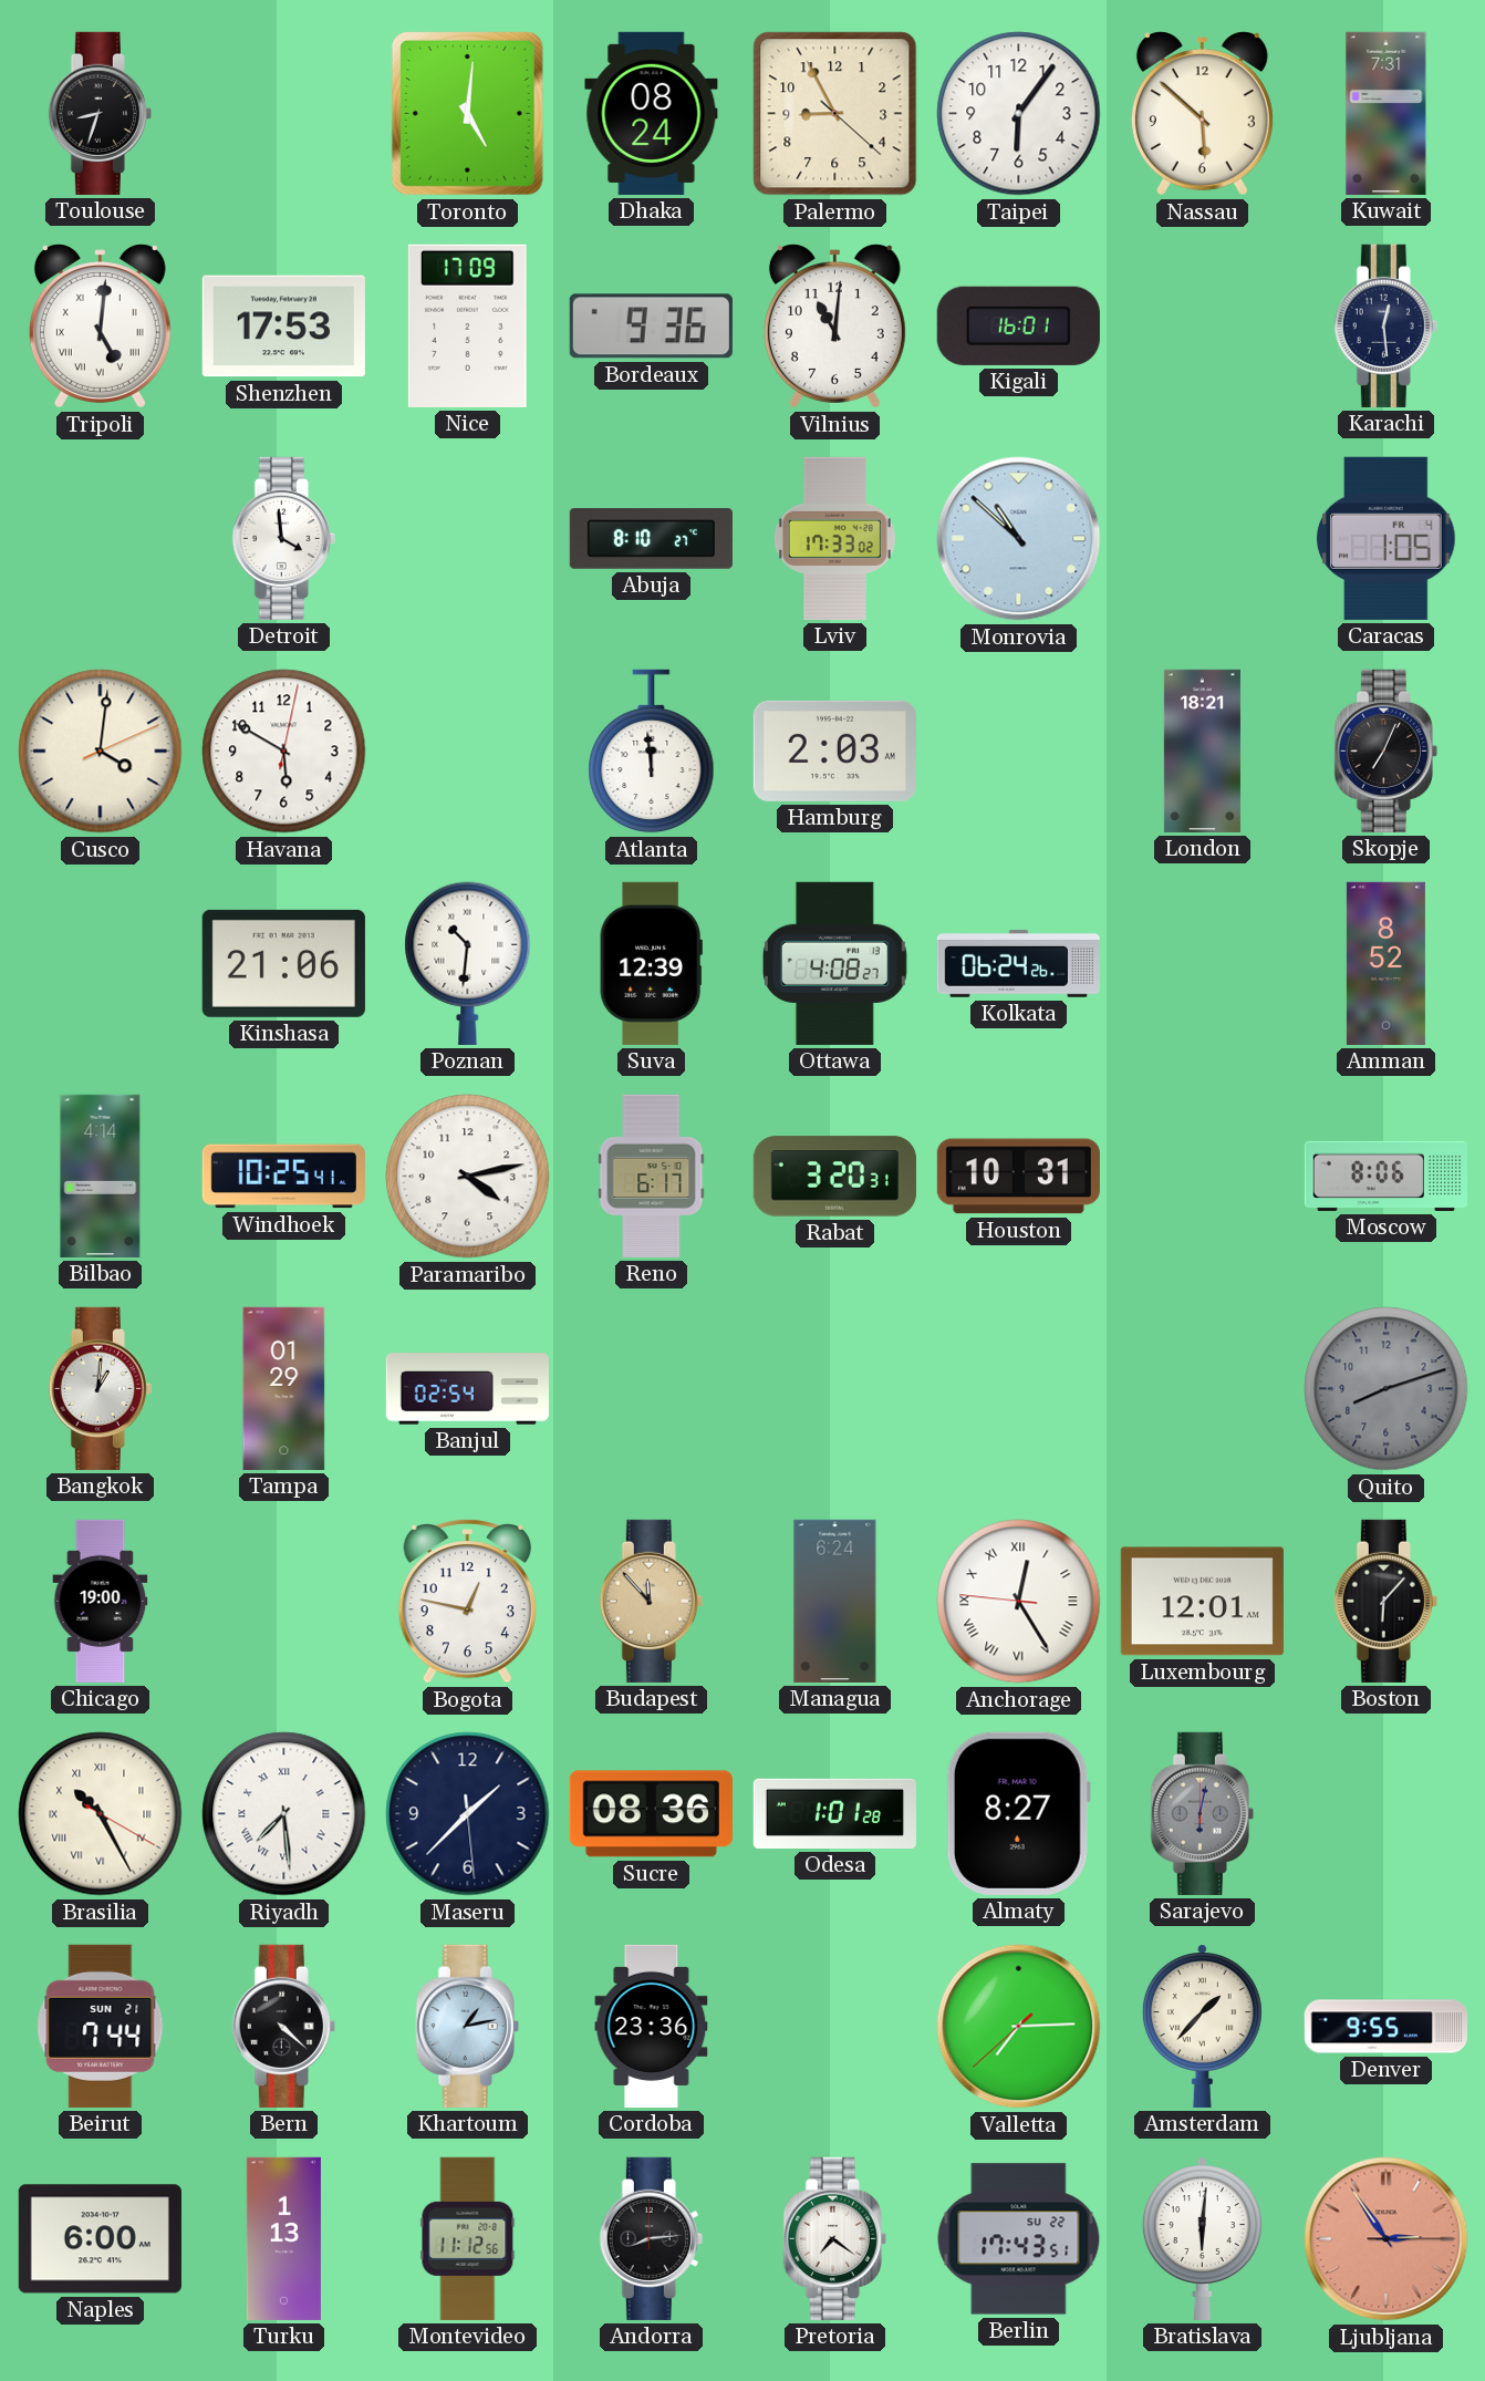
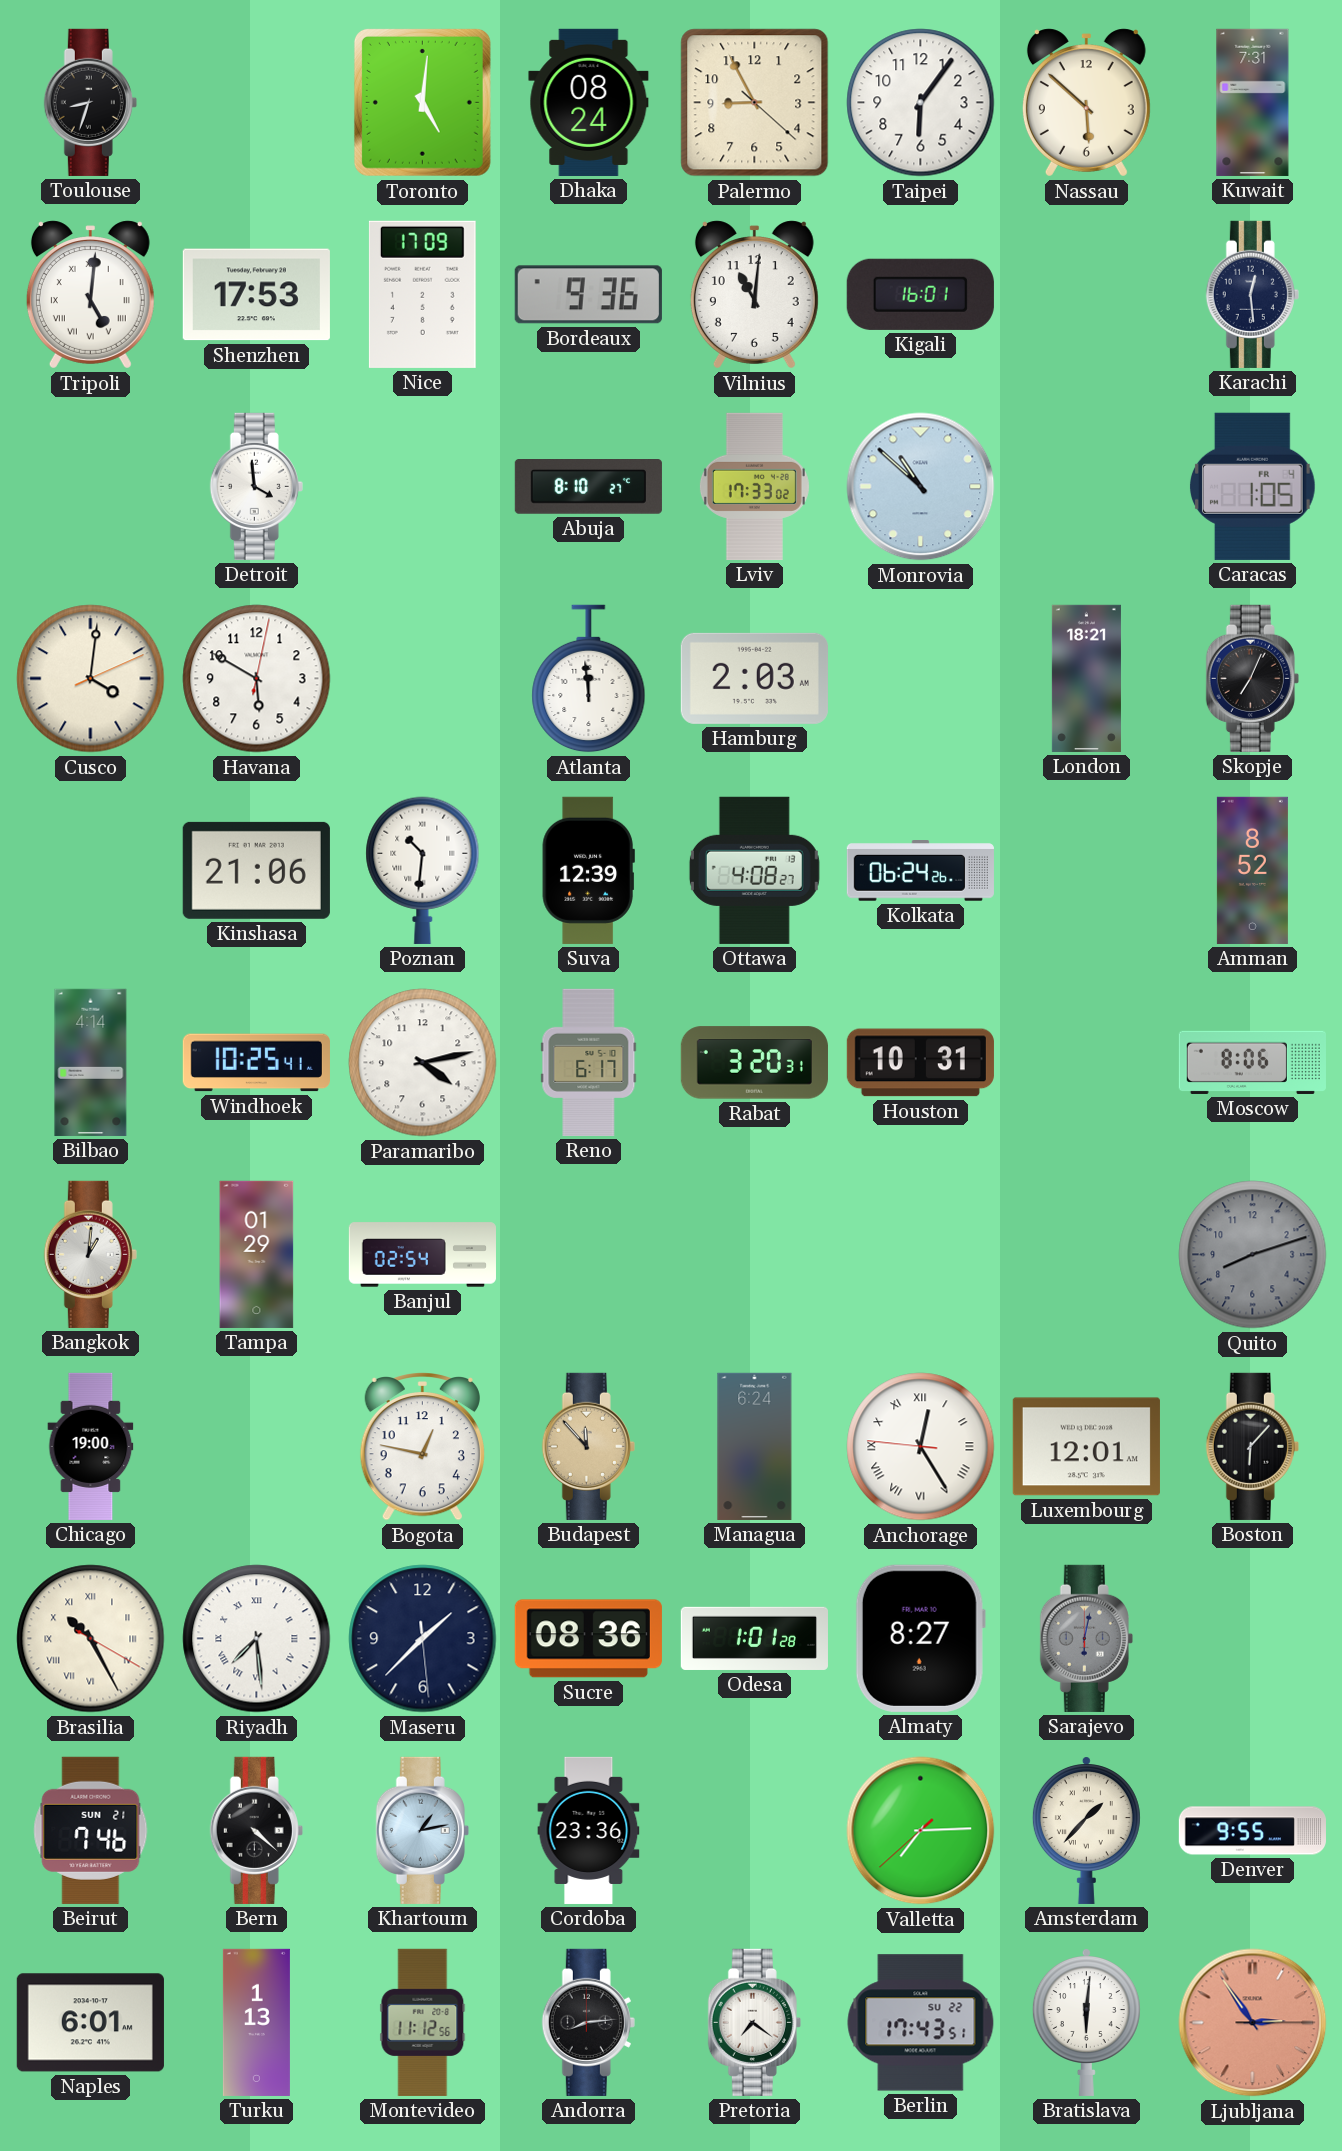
Beirut: 7:44 -> 7:46 (91, 1830)
Naples: 6:00 -> 6:01 (90, 2023)
